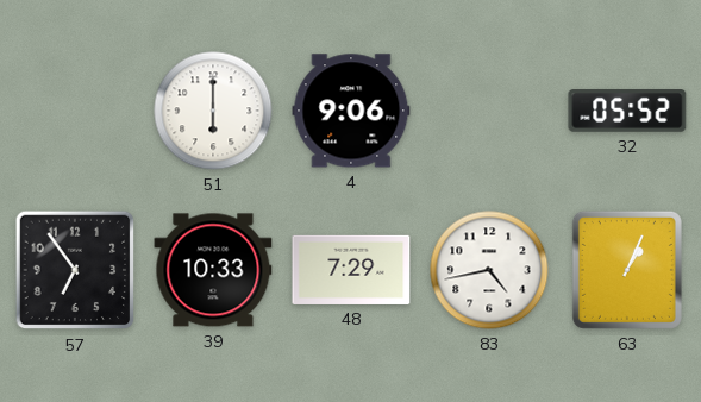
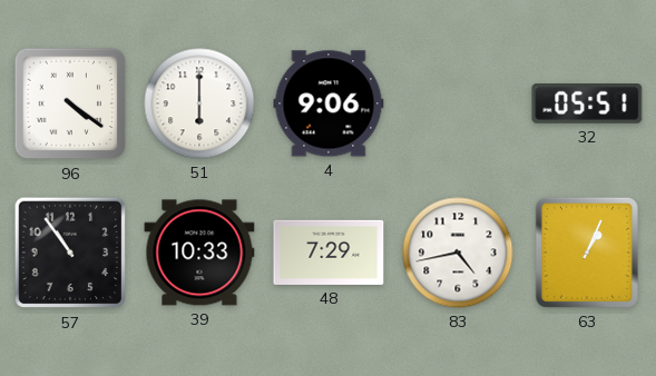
96: none -> 4:21 (70, 103)
32: 05:52 -> 05:51 (587, 105)
57: 6:54 -> 10:54 (70, 253)
